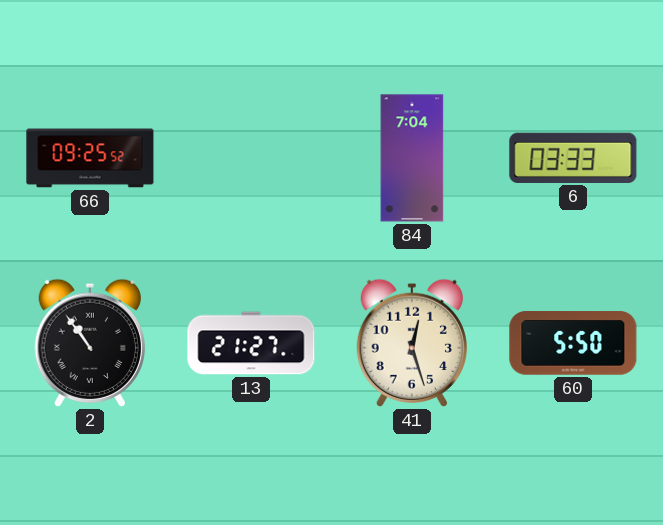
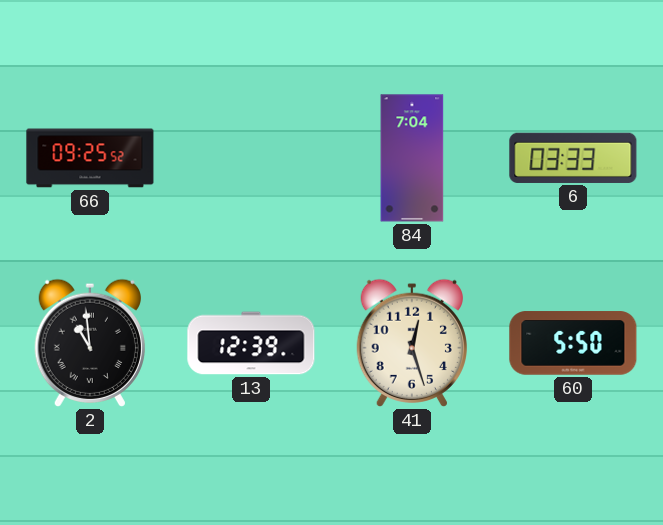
2: 10:54 -> 10:59 (90, 343)
13: 21:27 -> 12:39 (251, 343)
